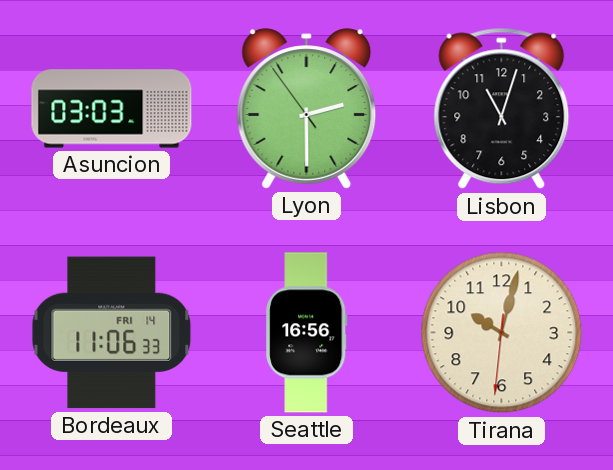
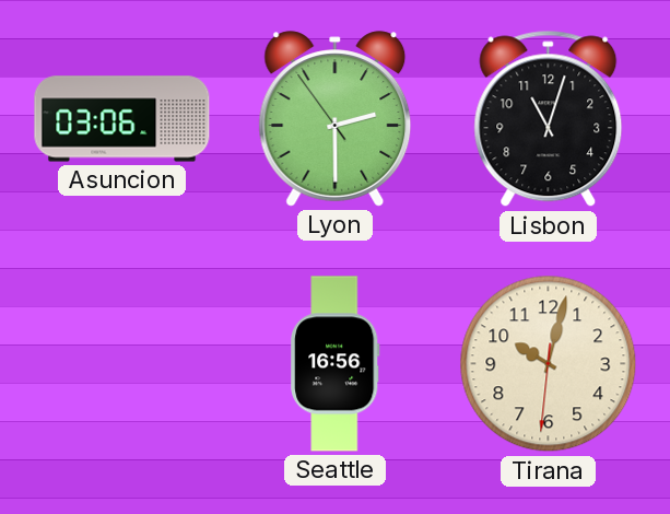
Asuncion: 03:03 -> 03:06 (122, 119)
Bordeaux: 11:06 -> none (112, 333)
